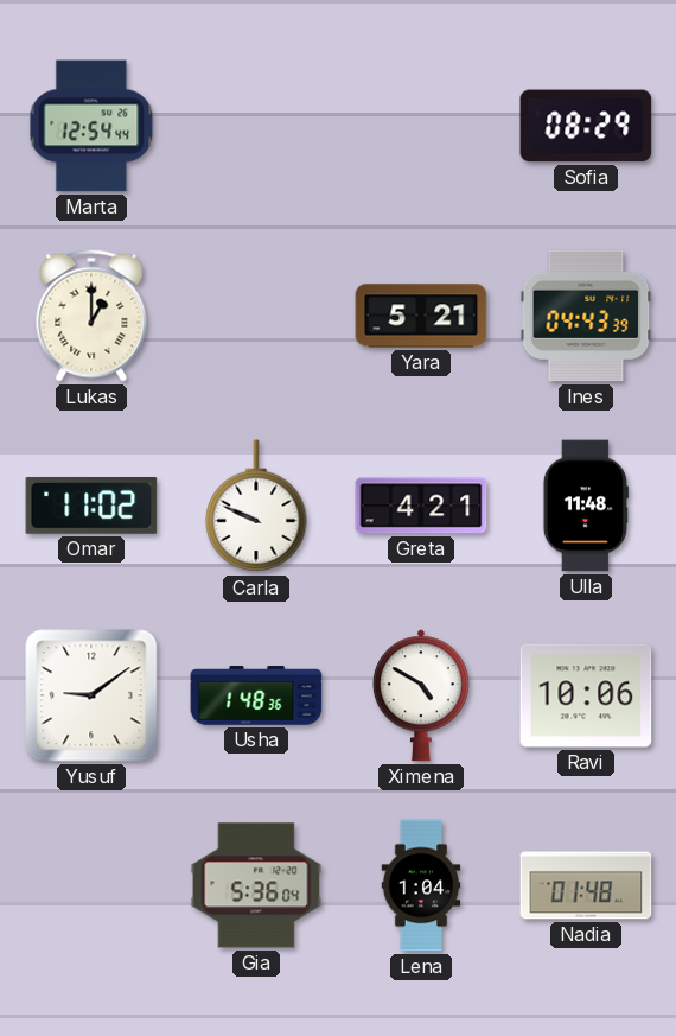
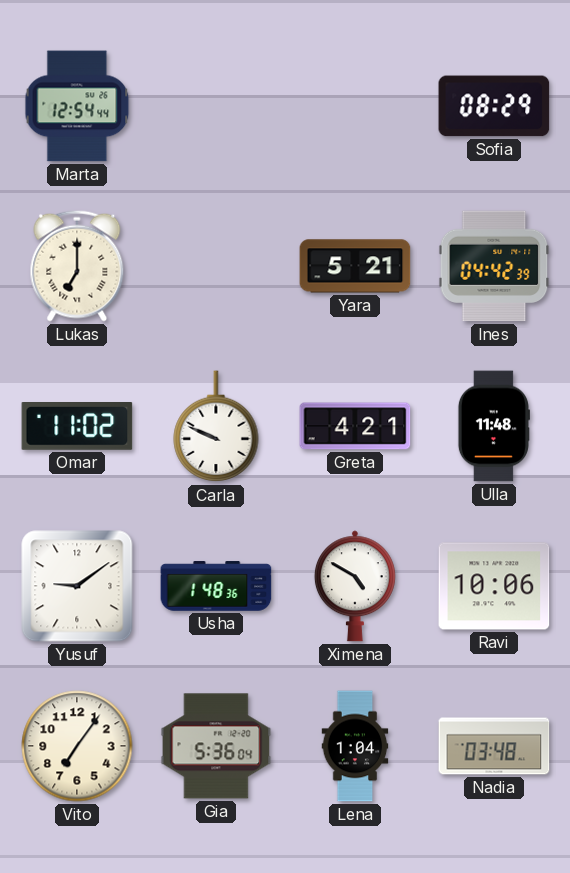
Lukas: 1:00 -> 7:00 (77, 266)
Ines: 04:43 -> 04:42 (494, 266)
Vito: none -> 7:06 (77, 746)
Nadia: 01:48 -> 03:48 (494, 746)
